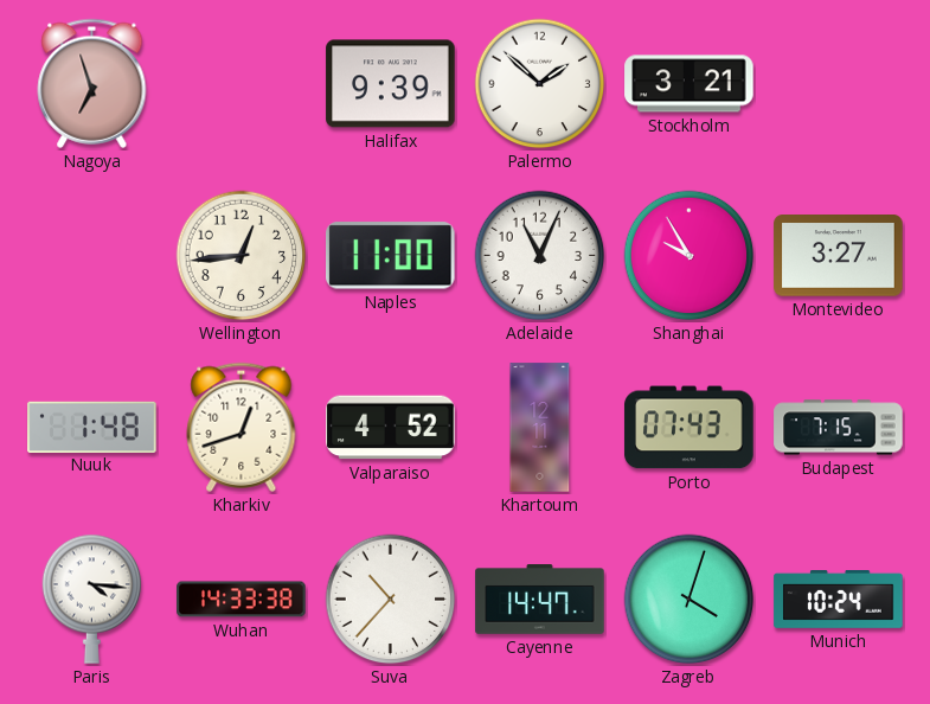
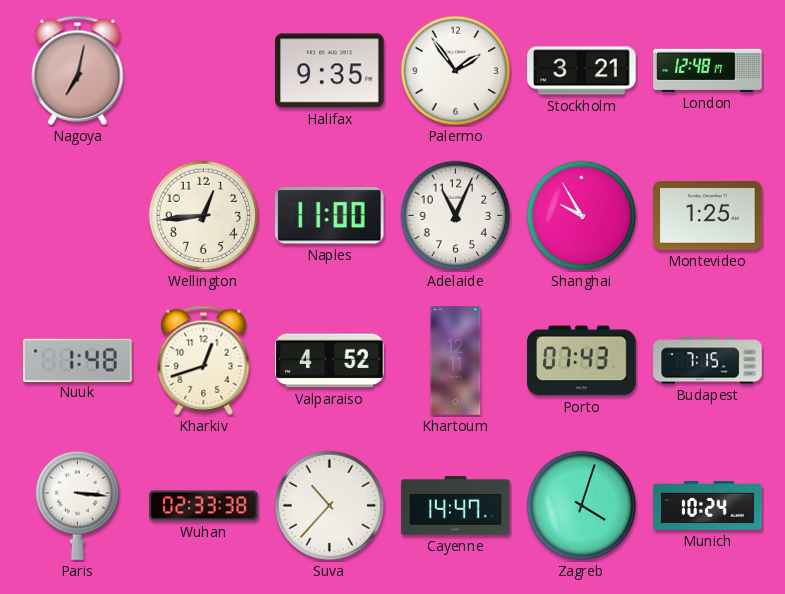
Nagoya: 6:57 -> 7:02 (78, 70)
Halifax: 9:39 -> 9:35 (330, 71)
Palermo: 1:52 -> 1:54 (456, 71)
London: none -> 12:48 (708, 70)
Montevideo: 3:27 -> 1:25 (708, 216)
Paris: 4:16 -> 3:16 (78, 505)
Wuhan: 14:33 -> 02:33 (204, 506)
